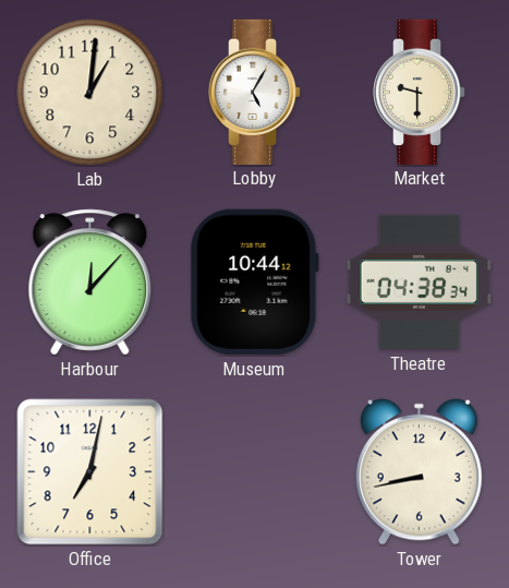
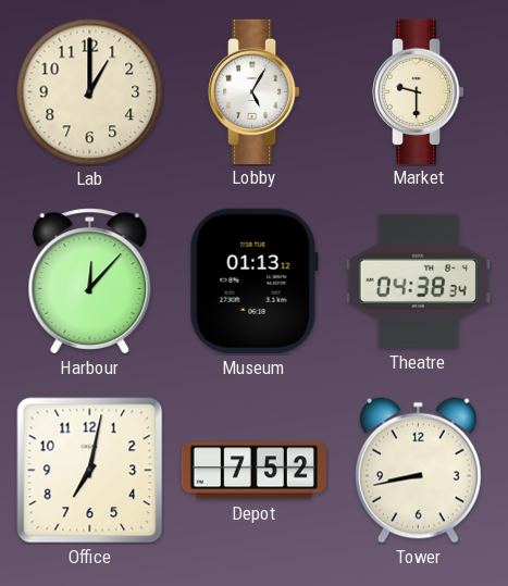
Lab: 1:01 -> 1:00 (90, 92)
Museum: 10:44 -> 01:13 (253, 280)
Depot: none -> 7:52 (253, 471)
